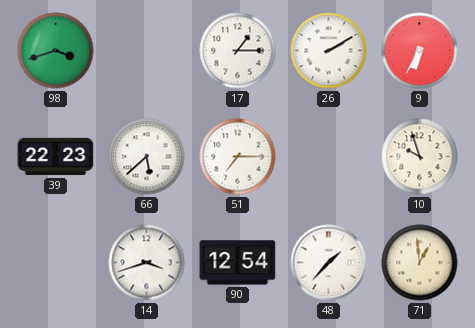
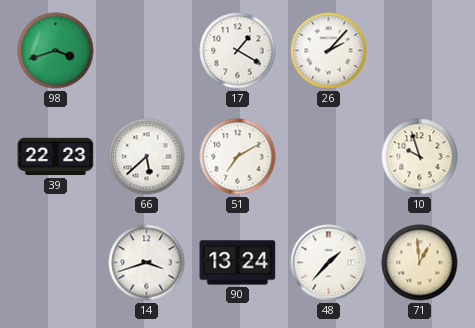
17: 1:15 -> 1:20 (238, 51)
26: 2:10 -> 2:07 (329, 51)
9: 6:35 -> none (420, 51)
51: 7:15 -> 7:10 (238, 157)
90: 12:54 -> 13:24 (238, 263)
